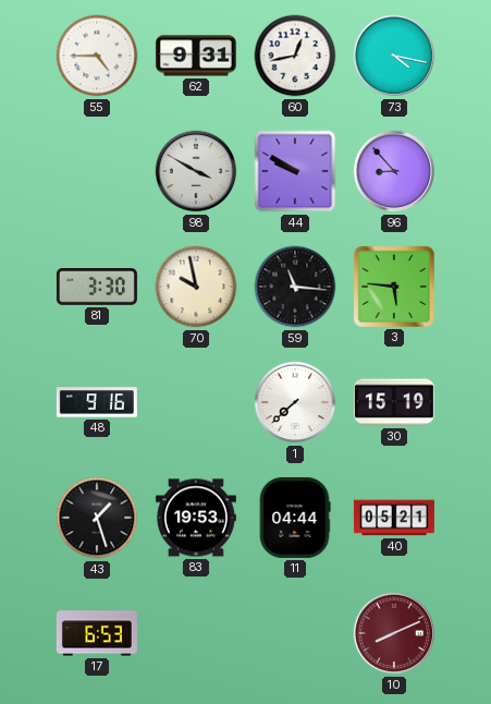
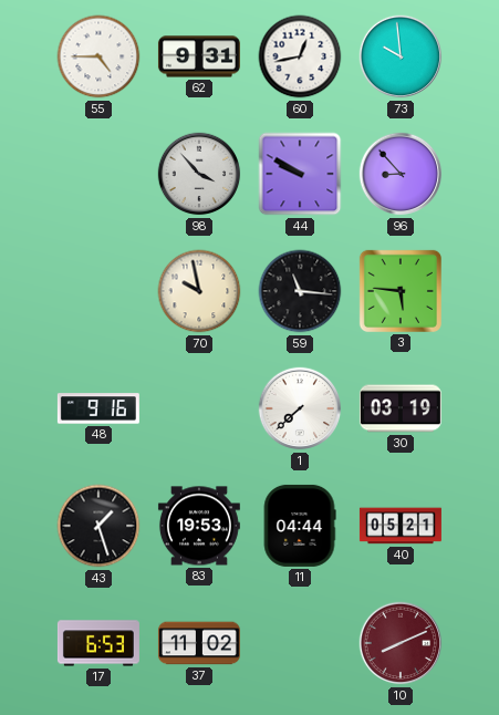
73: 4:17 -> 9:59 (401, 56)
98: 3:50 -> 3:53 (199, 174)
81: 3:30 -> none (97, 288)
30: 15:19 -> 03:19 (401, 408)
37: none -> 11:02 (199, 643)
